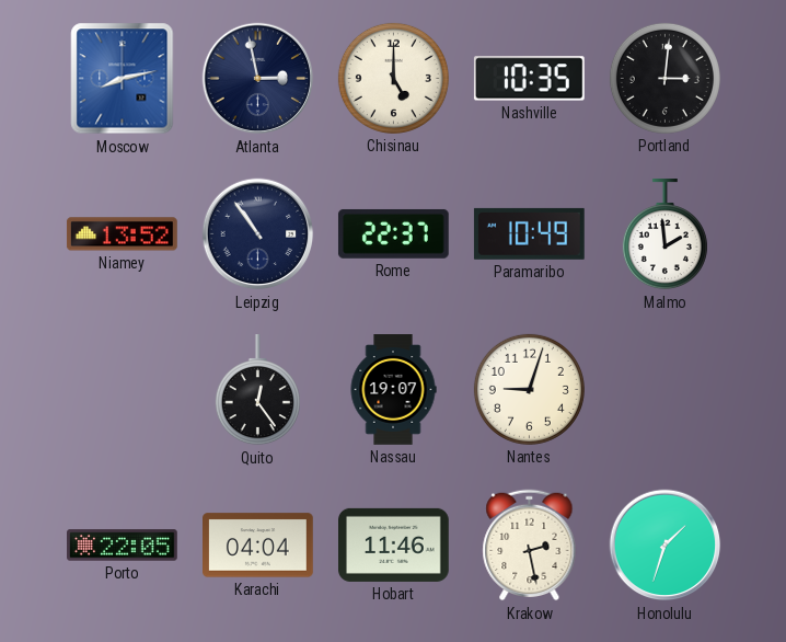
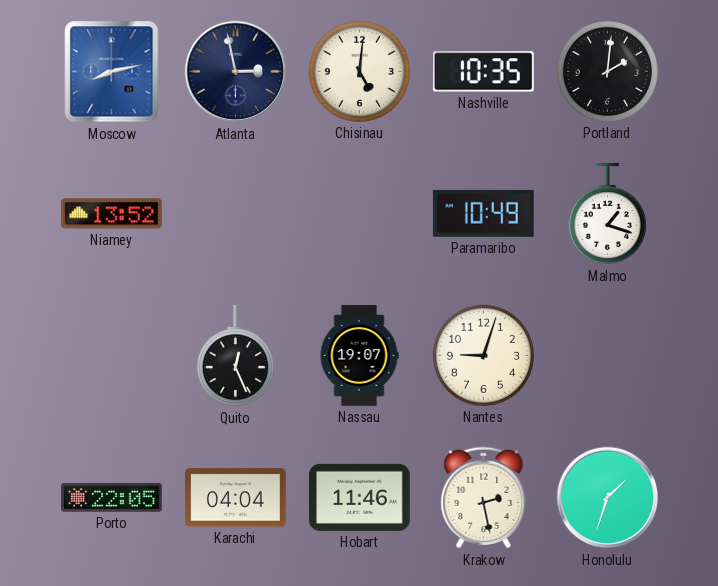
Chisinau: 5:00 -> 5:01 (359, 71)
Portland: 3:01 -> 2:01 (607, 71)
Leipzig: 10:54 -> none (258, 234)
Rome: 22:37 -> none (393, 234)
Malmo: 1:59 -> 1:18 (607, 215)
Quito: 12:24 -> 12:26 (235, 357)
